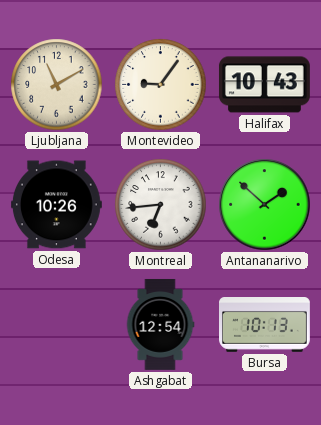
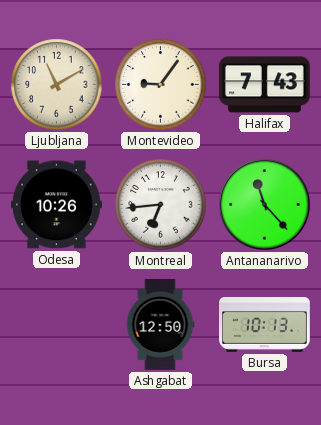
Halifax: 10:43 -> 7:43 (264, 85)
Antananarivo: 1:52 -> 11:23 (265, 205)
Ashgabat: 12:54 -> 12:50 (160, 324)
